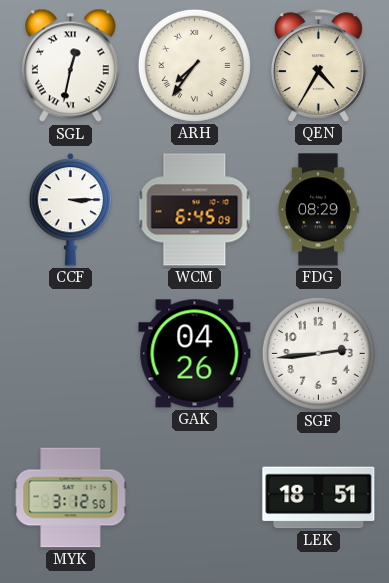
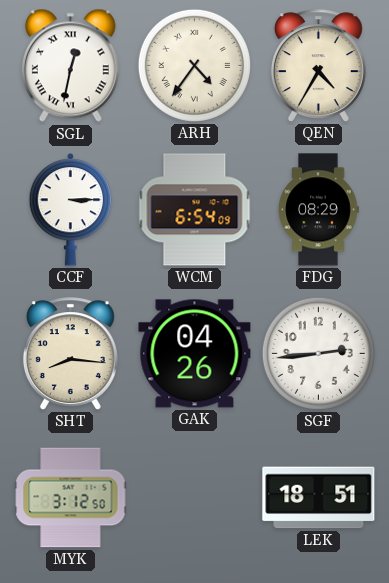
ARH: 7:36 -> 4:36 (194, 65)
WCM: 6:45 -> 6:54 (195, 210)
SHT: none -> 8:16 (70, 354)
